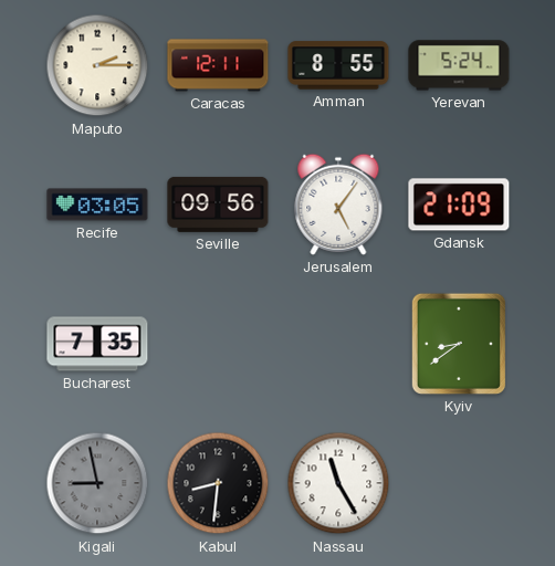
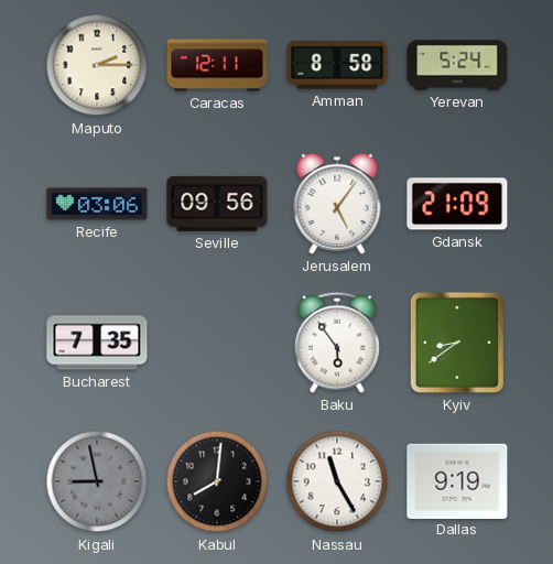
Amman: 8:55 -> 8:58 (337, 65)
Recife: 03:05 -> 03:06 (97, 204)
Baku: none -> 5:54 (337, 343)
Kabul: 8:31 -> 8:01 (217, 481)
Dallas: none -> 9:19 (457, 480)
